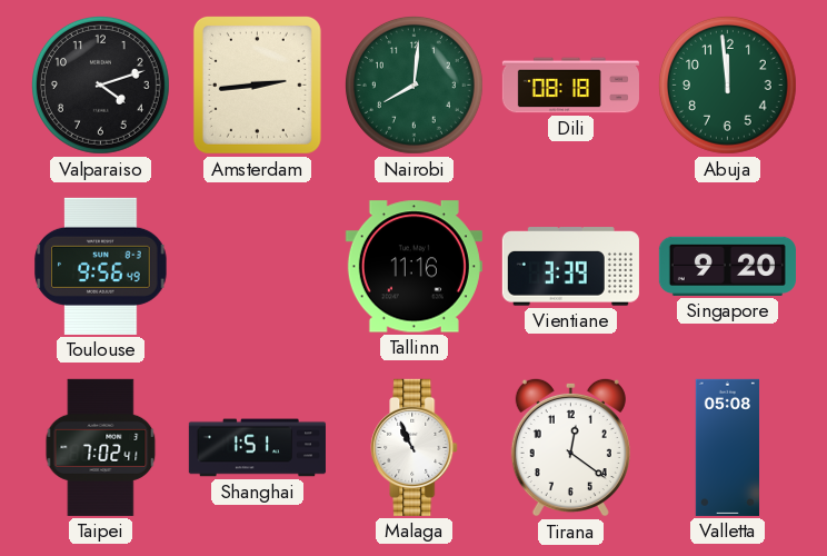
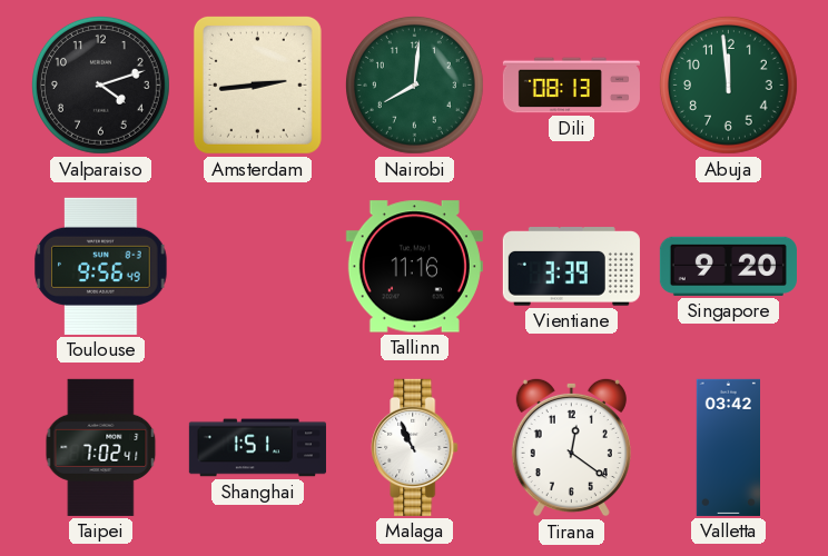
Dili: 08:18 -> 08:13 (571, 86)
Valletta: 05:08 -> 03:42 (728, 447)
